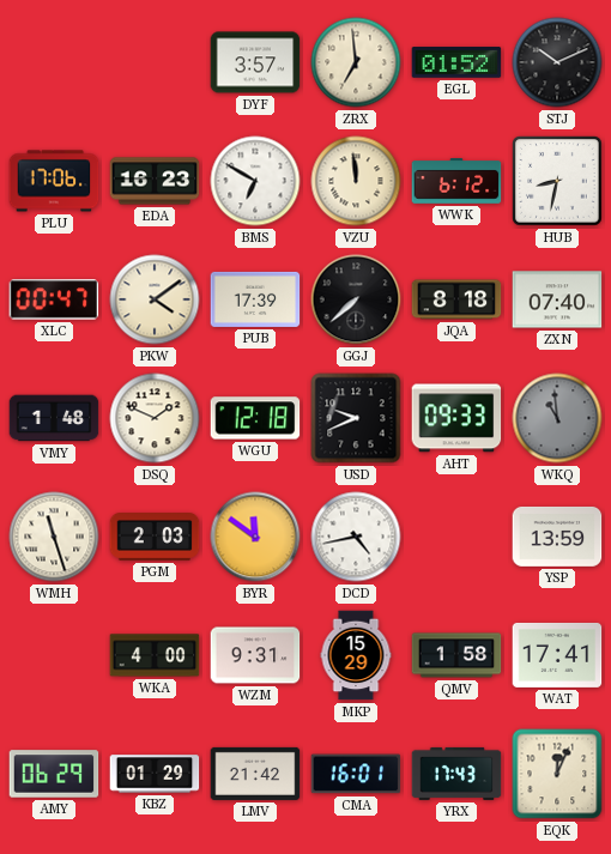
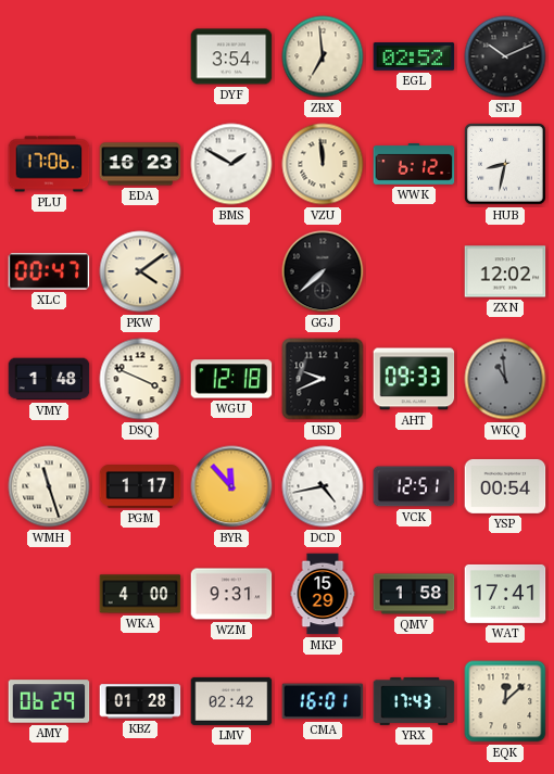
DYF: 3:57 -> 3:54 (231, 56)
EGL: 01:52 -> 02:52 (414, 56)
BMS: 6:50 -> 1:50 (231, 164)
PUB: 17:39 -> none (255, 299)
JQA: 8:18 -> none (456, 299)
ZXN: 07:40 -> 12:02 (505, 271)
DSQ: 1:49 -> 3:49 (140, 379)
PGM: 2:03 -> 1:17 (140, 487)
BYR: 11:51 -> 11:53 (231, 486)
VCK: none -> 12:51 (414, 486)
YSP: 13:59 -> 00:54 (505, 486)
KBZ: 01:29 -> 01:28 (140, 701)
LMV: 21:42 -> 02:42 (231, 701)
EQK: 12:04 -> 12:08 (505, 701)
